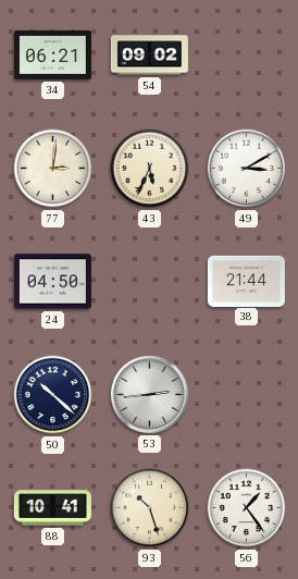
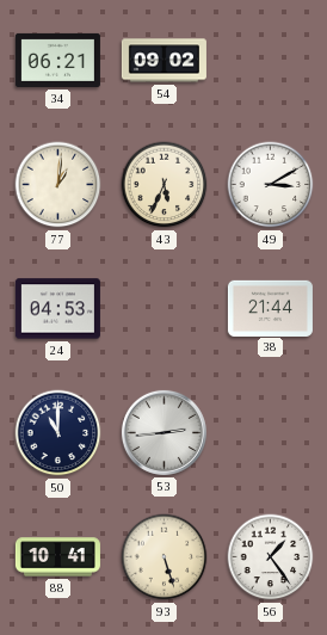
77: 3:01 -> 1:01 (58, 185)
24: 04:50 -> 04:53 (57, 309)
50: 10:22 -> 11:00 (58, 433)
93: 10:27 -> 5:27 (165, 557)
